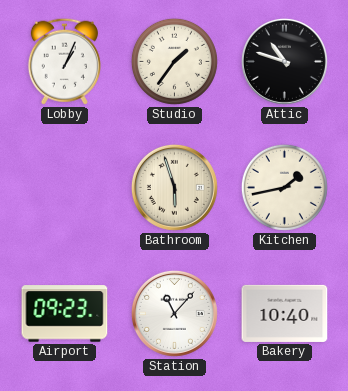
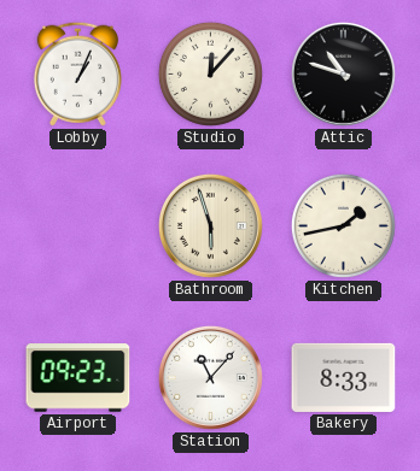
Studio: 1:36 -> 12:07 (210, 73)
Bakery: 10:40 -> 8:33 (344, 377)
